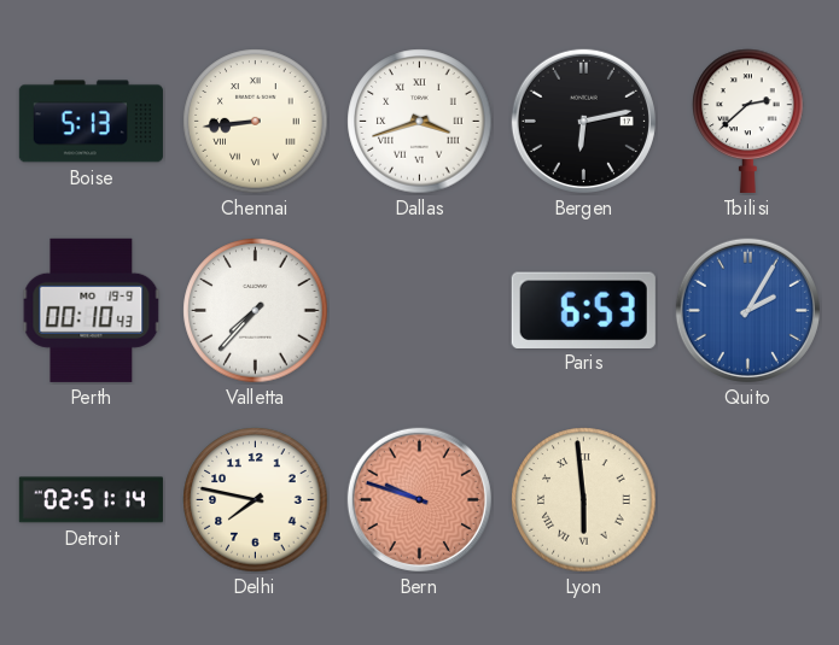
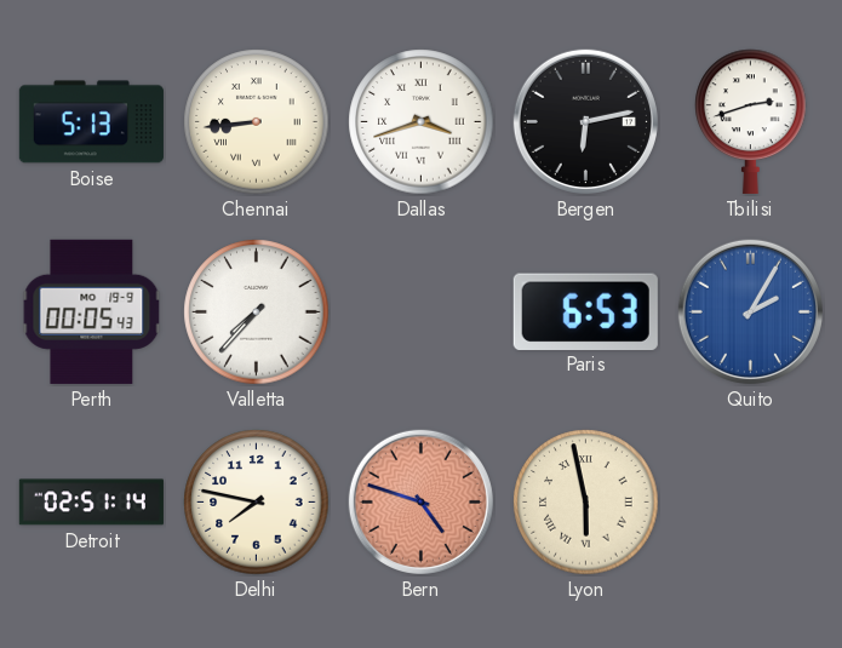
Tbilisi: 2:38 -> 2:42 (751, 121)
Perth: 00:10 -> 00:05 (92, 311)
Bern: 9:48 -> 4:48 (420, 501)
Lyon: 5:59 -> 5:58 (586, 503)
